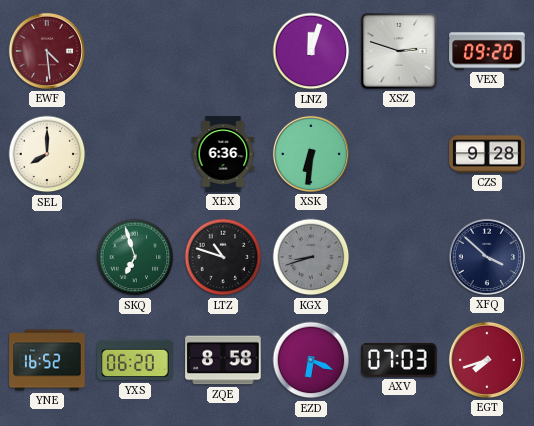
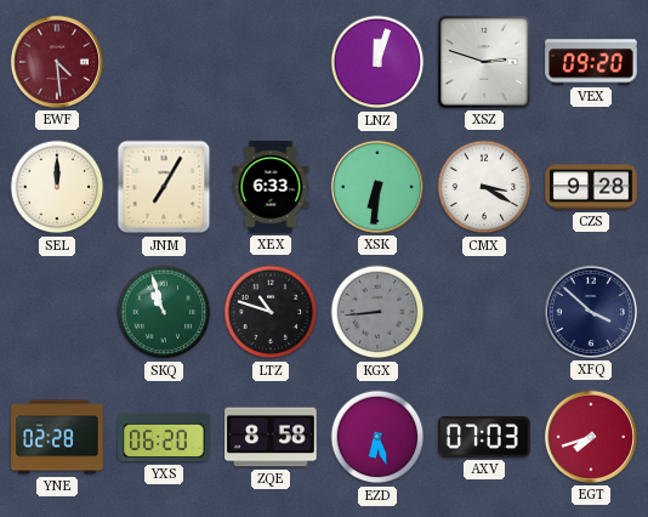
SEL: 8:00 -> 12:00 (57, 187)
JNM: none -> 7:05 (164, 187)
XEX: 6:36 -> 6:33 (271, 187)
CMX: none -> 3:20 (484, 187)
SKQ: 6:57 -> 10:57 (164, 312)
KGX: 8:42 -> 8:44 (377, 312)
YNE: 16:52 -> 02:28 (57, 437)
EZD: 6:19 -> 6:27 (377, 437)
